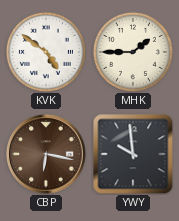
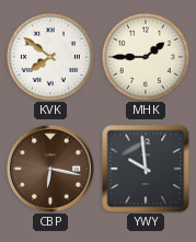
KVK: 4:51 -> 7:51 (50, 57)
